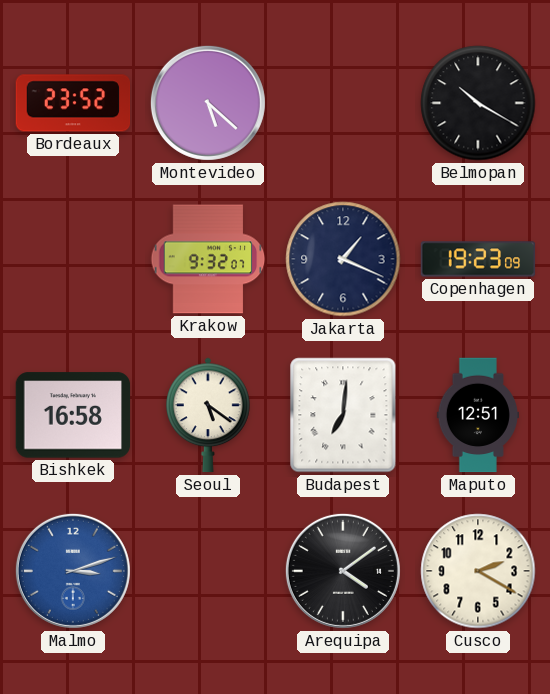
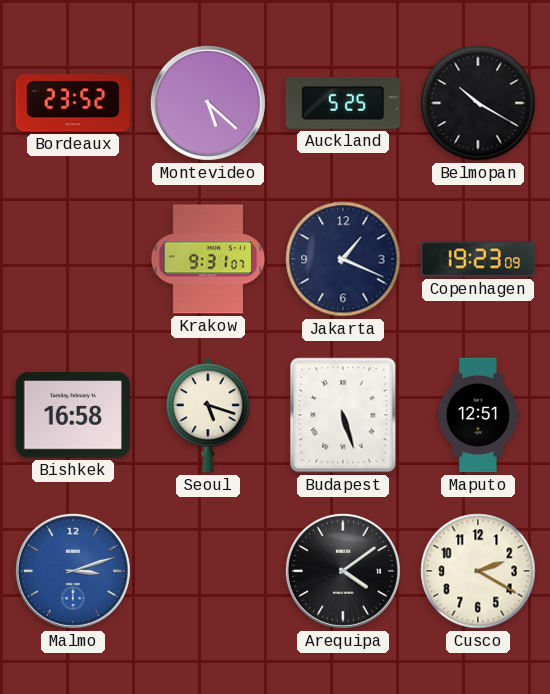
Auckland: none -> 5:25 (342, 103)
Krakow: 9:32 -> 9:31 (208, 259)
Seoul: 5:21 -> 5:18 (209, 415)
Budapest: 7:01 -> 5:27 (343, 415)
